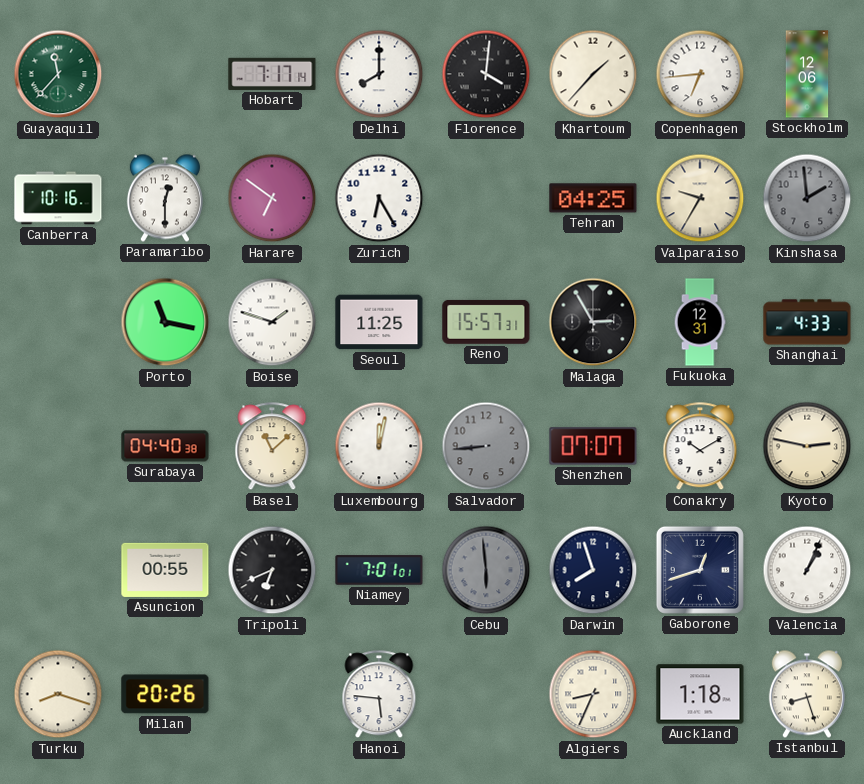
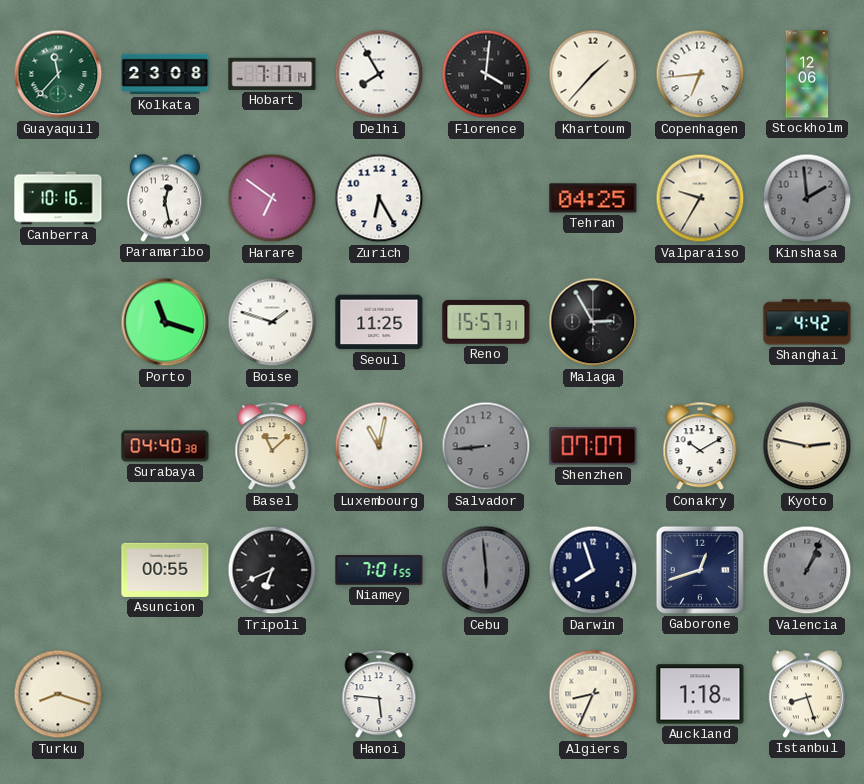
Kolkata: none -> 23:08 (165, 74)
Delhi: 8:00 -> 7:55 (379, 74)
Paramaribo: 12:30 -> 12:28 (165, 198)
Porto: 11:17 -> 11:18 (165, 322)
Fukuoka: 12:31 -> none (700, 322)
Shanghai: 4:33 -> 4:42 (807, 322)
Luxembourg: 12:02 -> 11:02 (379, 446)
Niamey: 7:01:01 -> 7:01:55 (379, 570)
Valencia dial: white -> grey (807, 570)
Milan: 20:26 -> none (165, 694)
